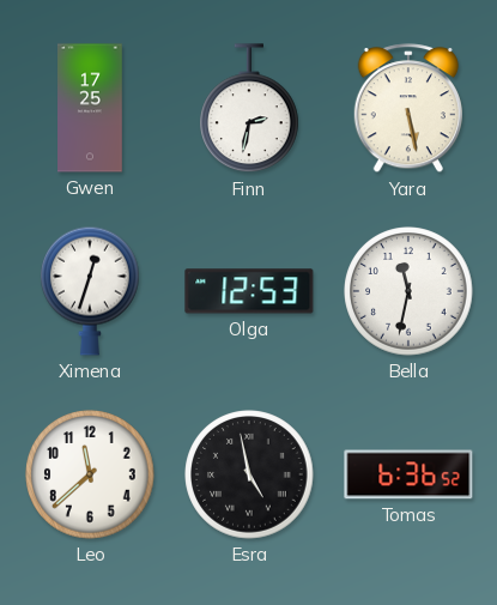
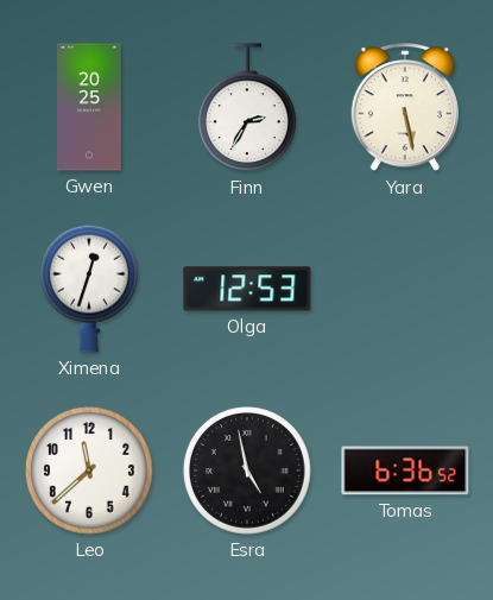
Gwen: 17:25 -> 20:25 (89, 107)
Finn: 2:32 -> 2:35 (248, 108)
Bella: 11:32 -> none (408, 291)
